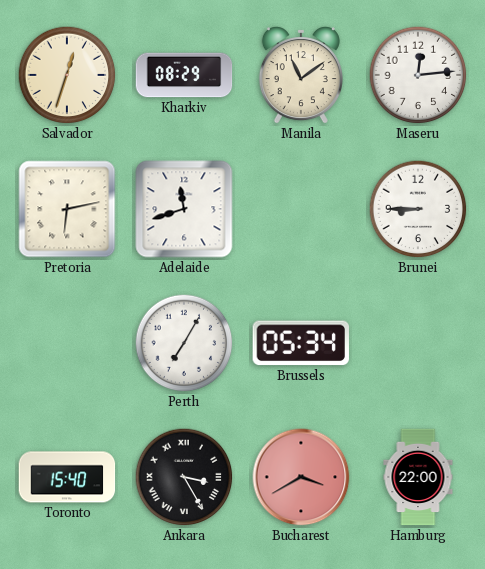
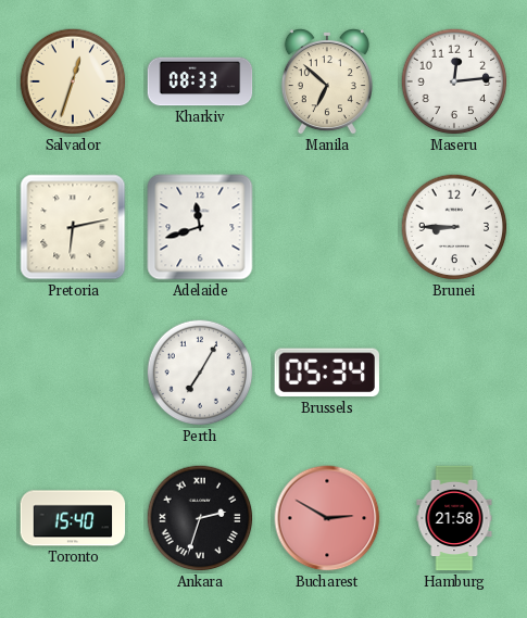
Kharkiv: 08:29 -> 08:33 (200, 81)
Manila: 11:09 -> 6:52 (327, 83)
Ankara: 3:25 -> 2:33 (200, 518)
Bucharest: 3:40 -> 2:50 (327, 518)
Hamburg: 22:00 -> 21:58 (454, 518)
